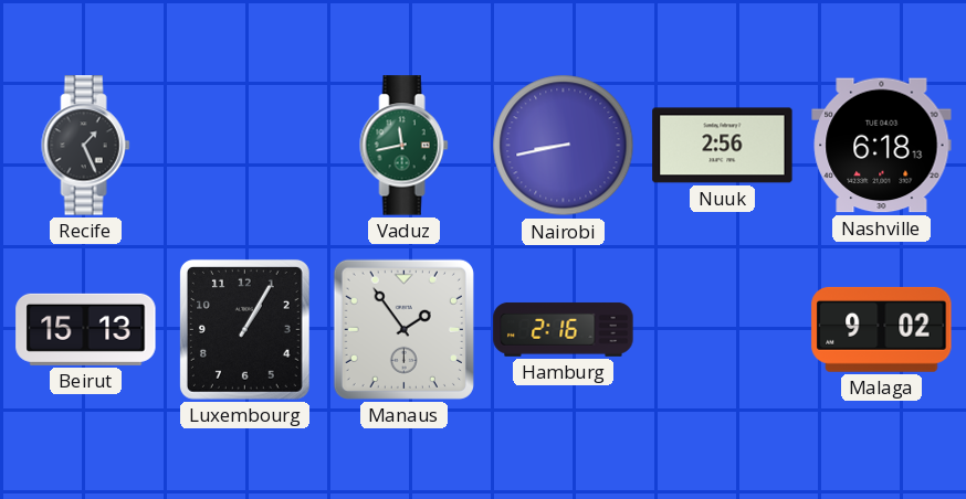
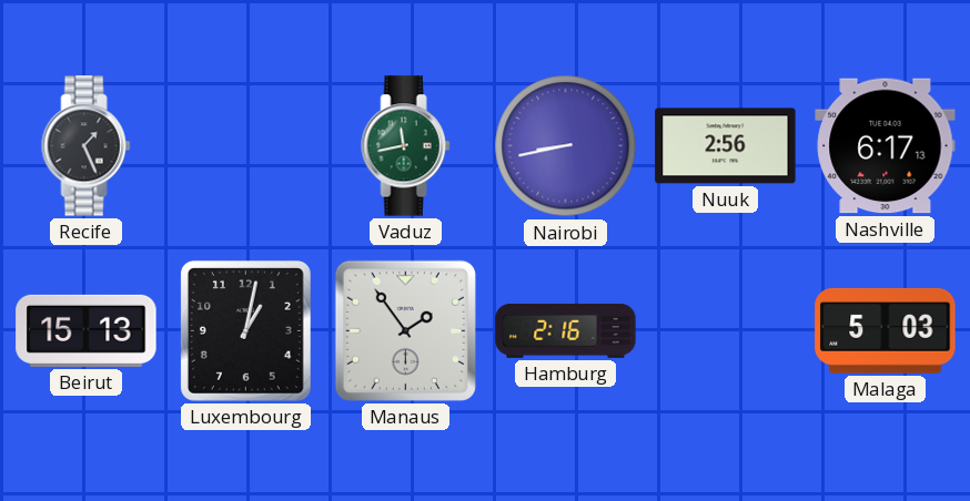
Nashville: 6:18 -> 6:17 (886, 146)
Luxembourg: 1:05 -> 1:02 (245, 330)
Malaga: 9:02 -> 5:03 (886, 330)
